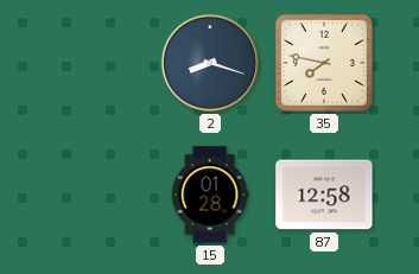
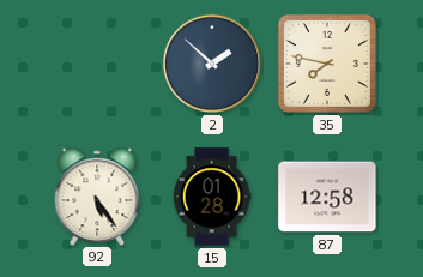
2: 8:18 -> 1:52 (212, 64)
92: none -> 5:24 (97, 195)
